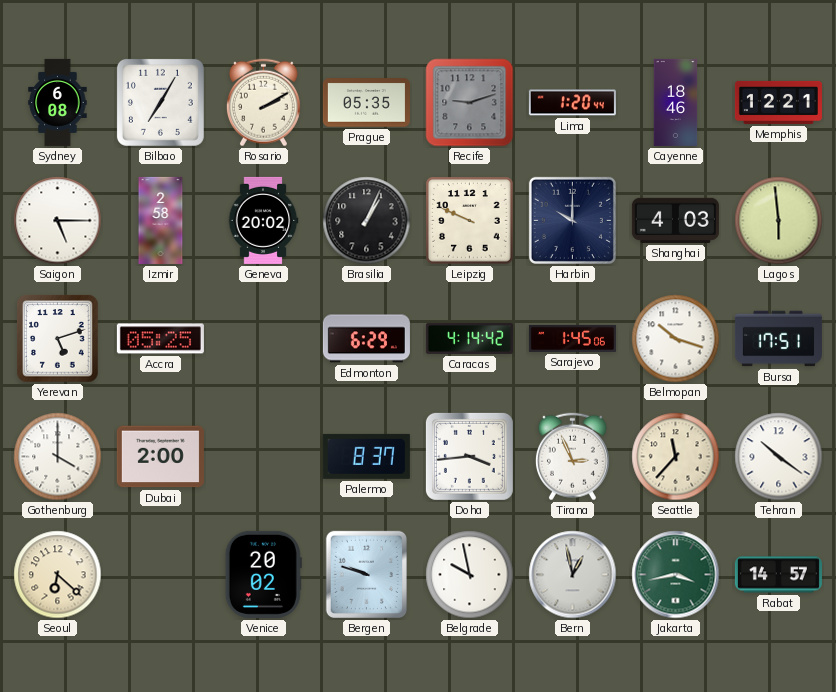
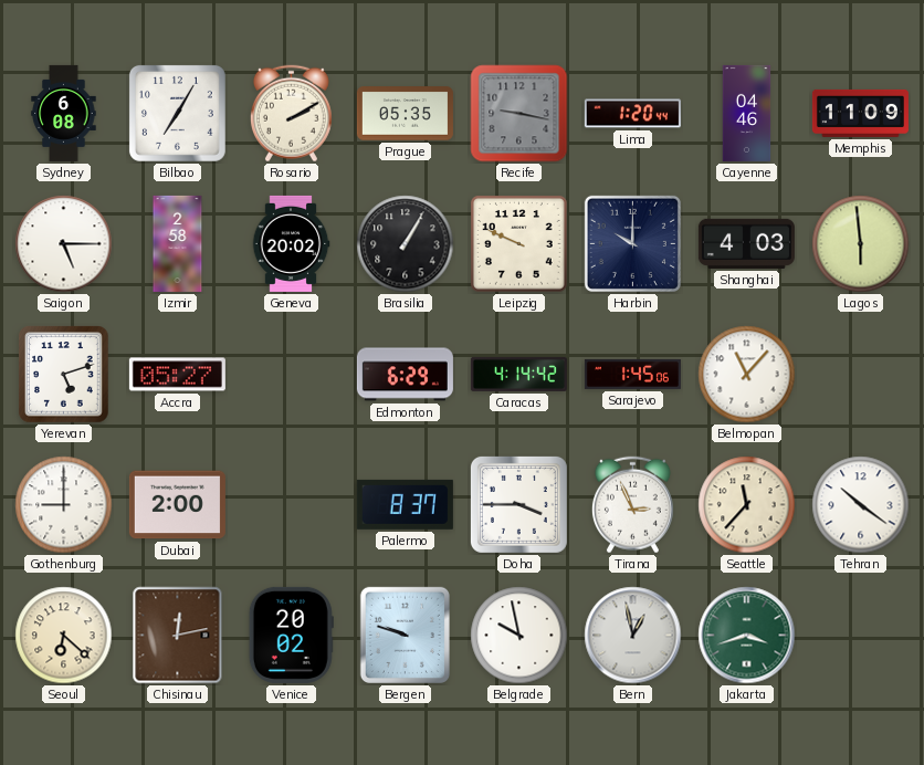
Recife: 9:12 -> 9:17 (519, 114)
Cayenne: 18:46 -> 04:46 (747, 113)
Memphis: 12:21 -> 11:09 (860, 113)
Brasilia: 1:04 -> 1:05 (406, 244)
Accra: 05:25 -> 05:27 (177, 375)
Belmopan: 10:18 -> 11:07 (747, 375)
Bursa: 17:51 -> none (778, 339)
Gothenburg: 4:00 -> 9:00 (64, 505)
Doha: 3:44 -> 3:45 (518, 504)
Chisinau: none -> 12:13 (178, 636)
Jakarta: 3:43 -> 3:42 (747, 636)
Rabat: 14:57 -> none (778, 575)
